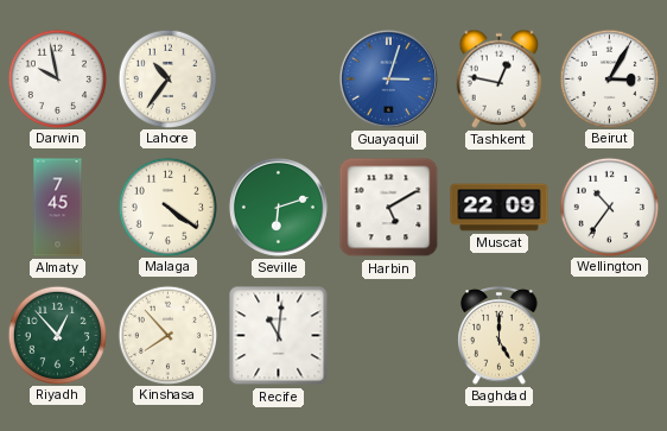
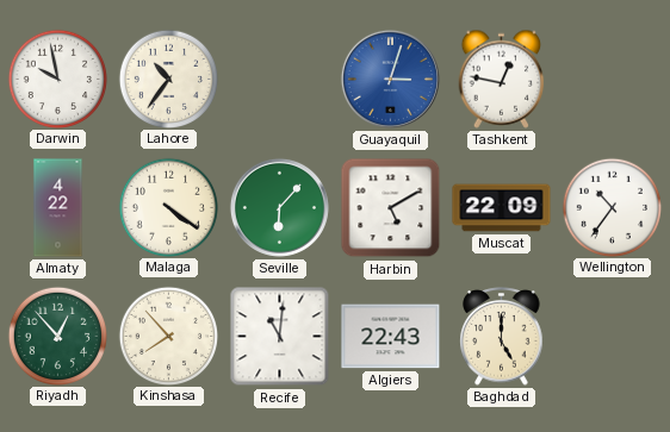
Beirut: 3:05 -> none (609, 78)
Almaty: 7:45 -> 4:22 (58, 208)
Seville: 6:12 -> 6:07 (279, 207)
Algiers: none -> 22:43 (391, 337)
